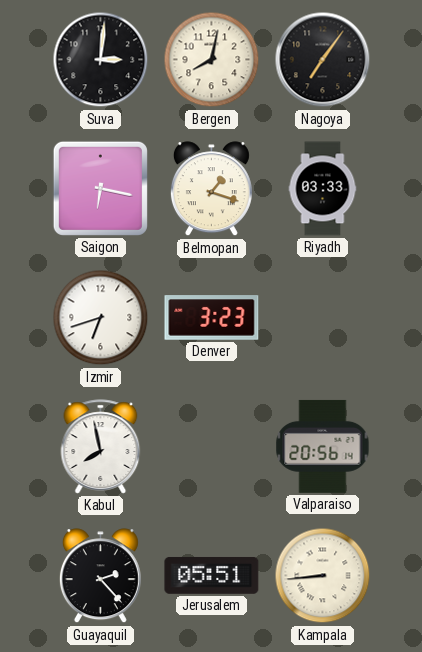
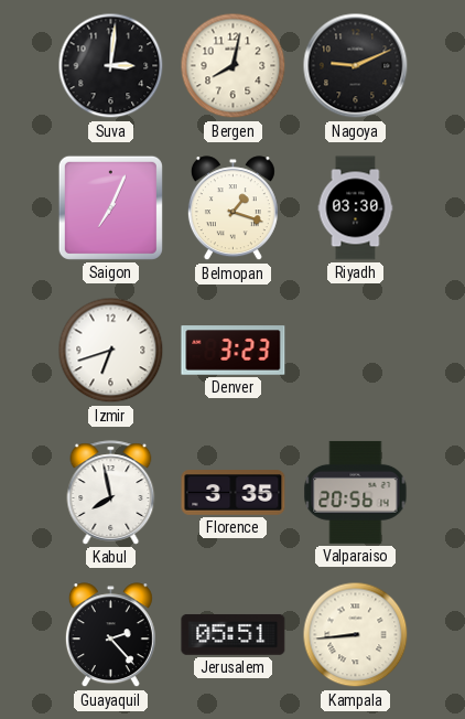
Nagoya: 7:06 -> 9:11 (356, 66)
Saigon: 6:17 -> 7:04 (110, 207)
Riyadh: 03:33 -> 03:30 (356, 208)
Florence: none -> 3:35 (234, 493)
